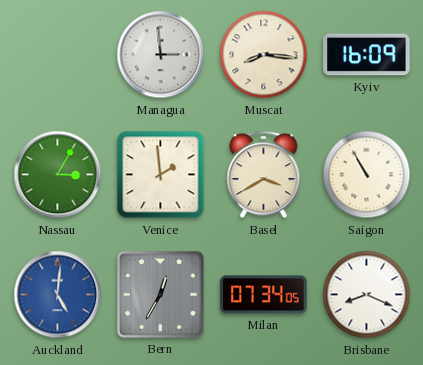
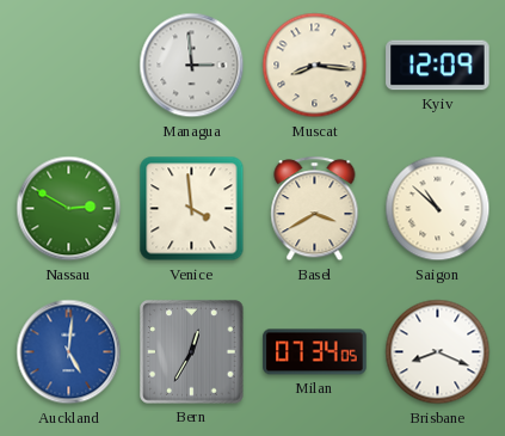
Kyiv: 16:09 -> 12:09 (438, 66)
Nassau: 3:05 -> 2:50 (69, 209)
Venice: 1:59 -> 3:59 (192, 209)
Saigon: 10:55 -> 10:52 (438, 209)
